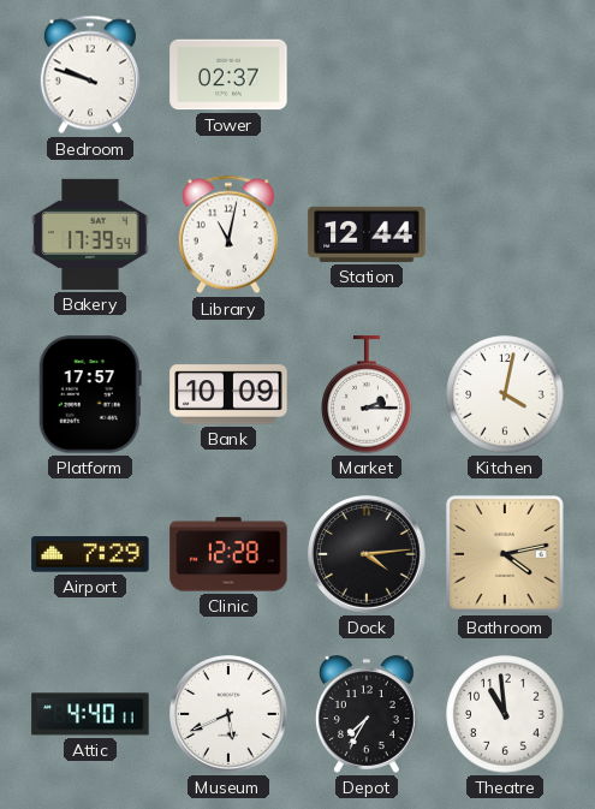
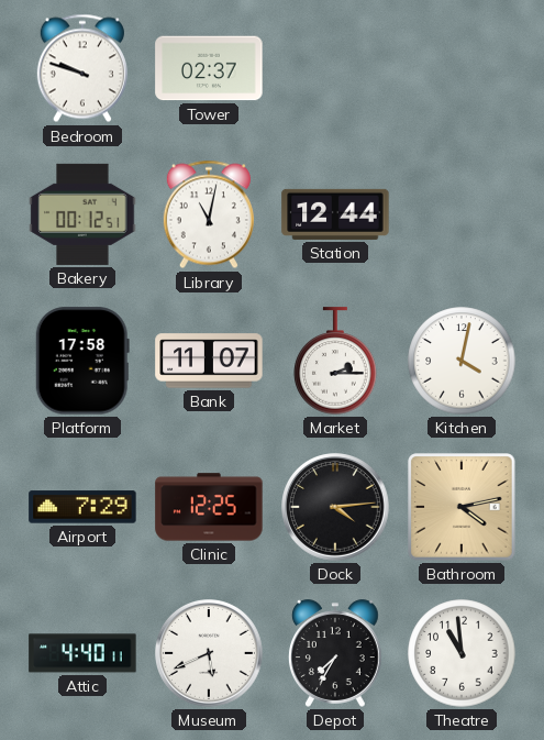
Bakery: 17:39 -> 00:12 (82, 214)
Platform: 17:57 -> 17:58 (82, 361)
Bank: 10:09 -> 11:07 (209, 361)
Clinic: 12:28 -> 12:25 (209, 507)
